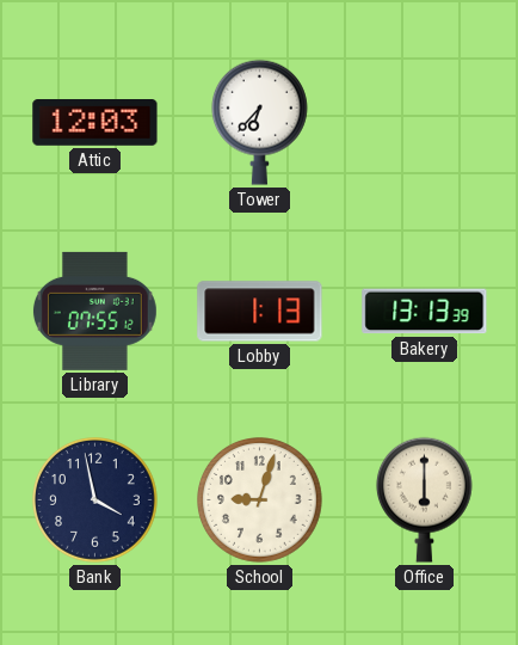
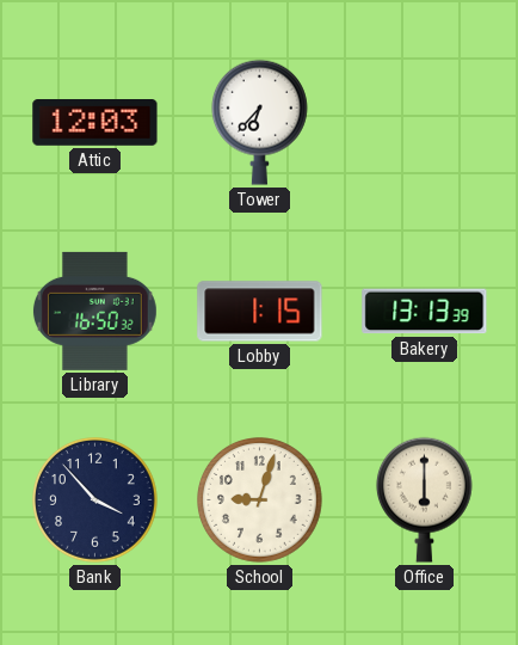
Library: 07:55 -> 16:50 (94, 311)
Lobby: 1:13 -> 1:15 (260, 312)
Bank: 3:58 -> 3:53 (95, 500)
